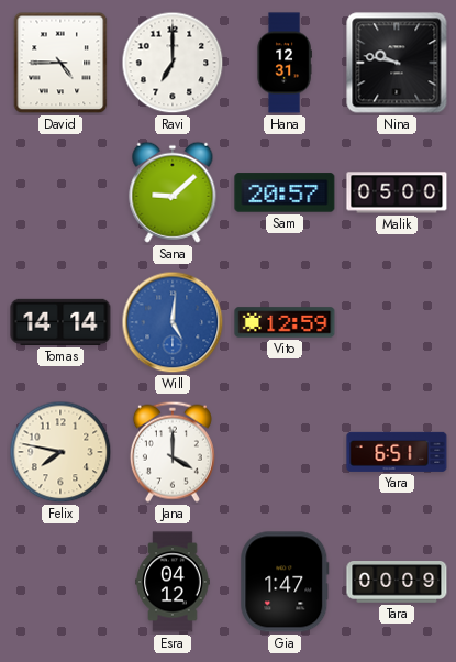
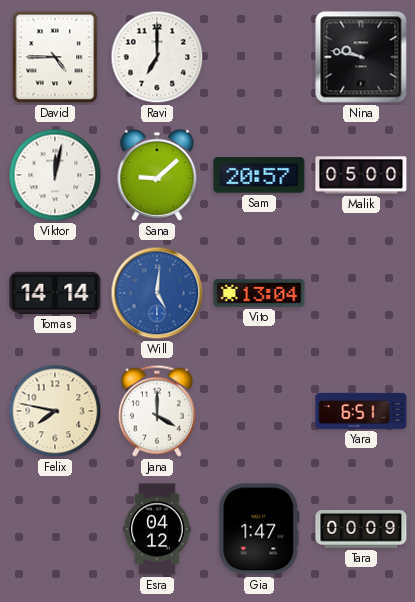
Hana: 12:31 -> none (285, 63)
Viktor: none -> 12:02 (55, 175)
Vito: 12:59 -> 13:04 (259, 293)
